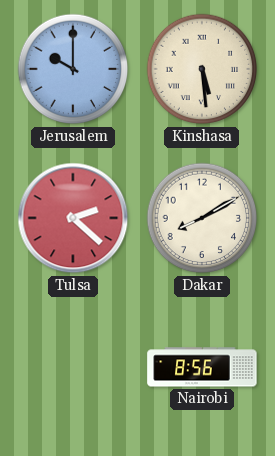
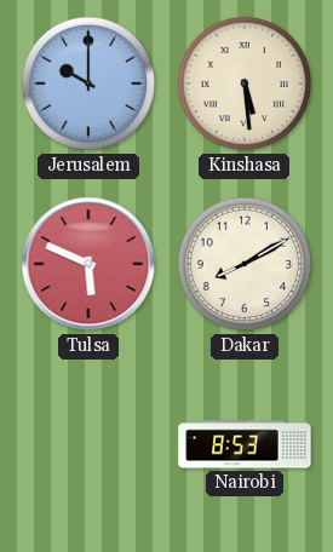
Tulsa: 2:22 -> 5:49 (88, 264)
Nairobi: 8:56 -> 8:53 (245, 444)
